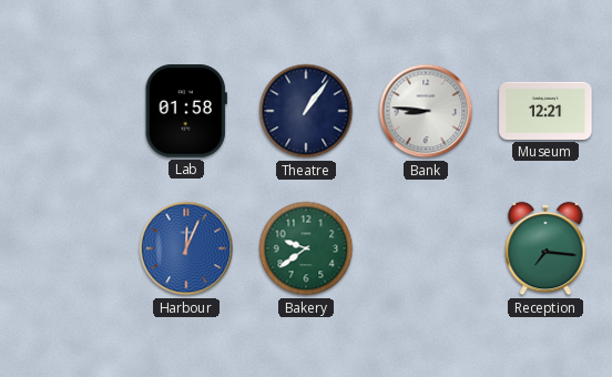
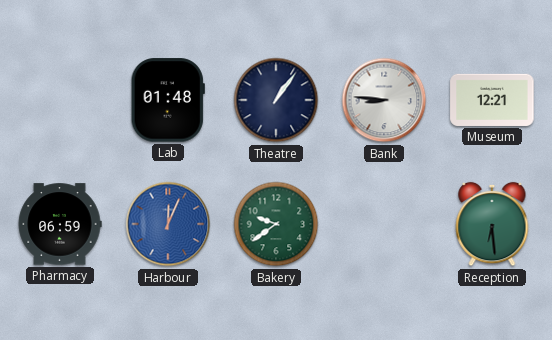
Lab: 01:58 -> 01:48 (168, 100)
Pharmacy: none -> 06:59 (60, 224)
Reception: 7:16 -> 6:29 (492, 224)
